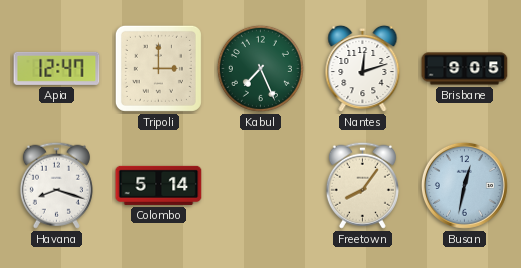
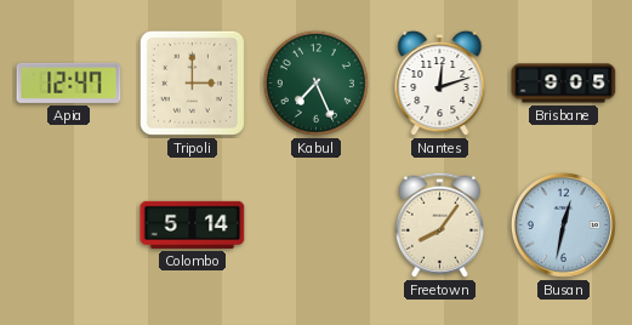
Havana: 8:18 -> none (56, 185)
